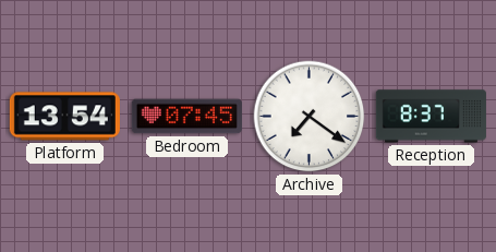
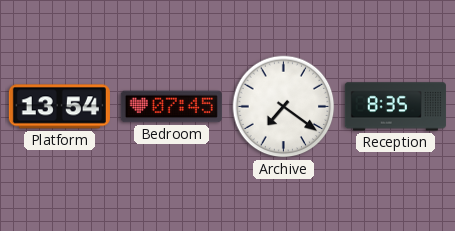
Reception: 8:37 -> 8:35 (395, 107)
